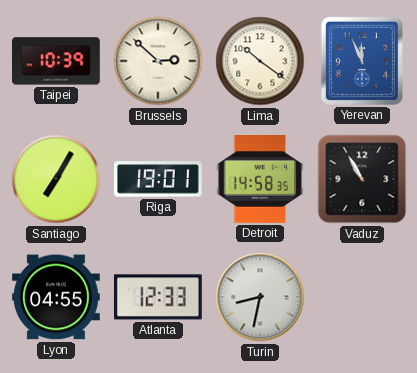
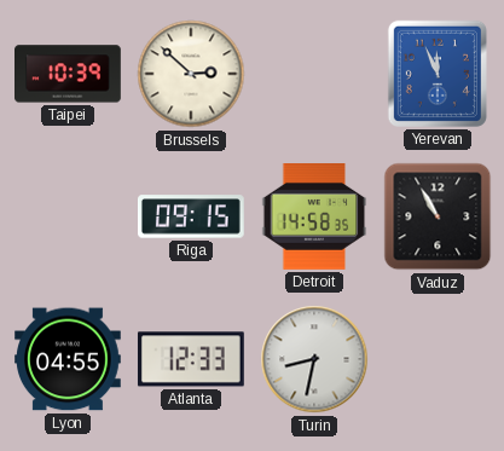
Lima: 10:21 -> none (260, 61)
Santiago: 7:05 -> none (56, 179)
Riga: 19:01 -> 09:15 (192, 216)
